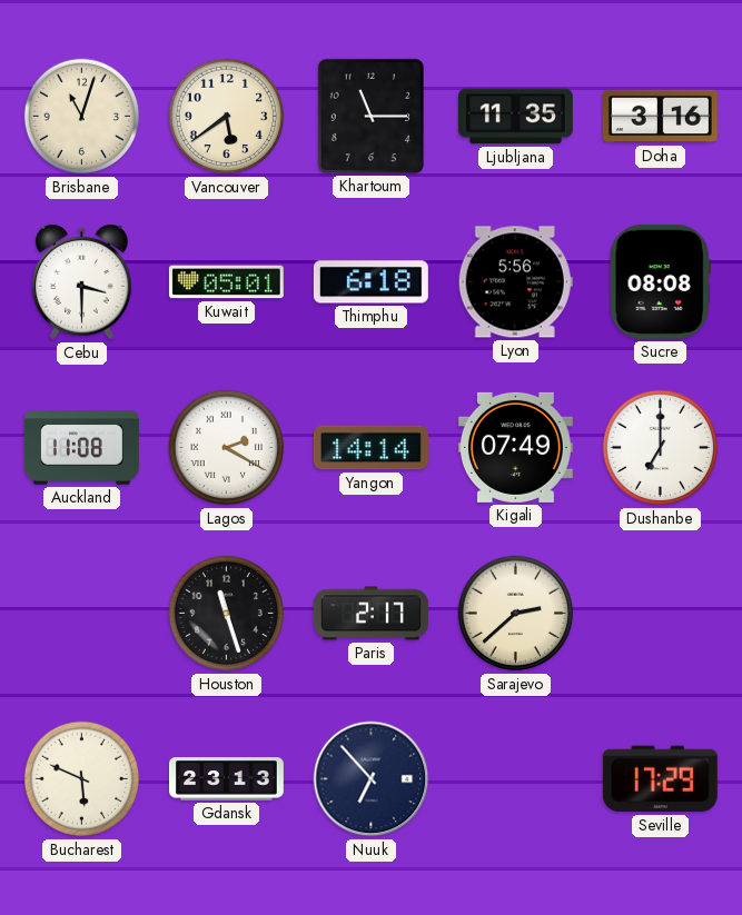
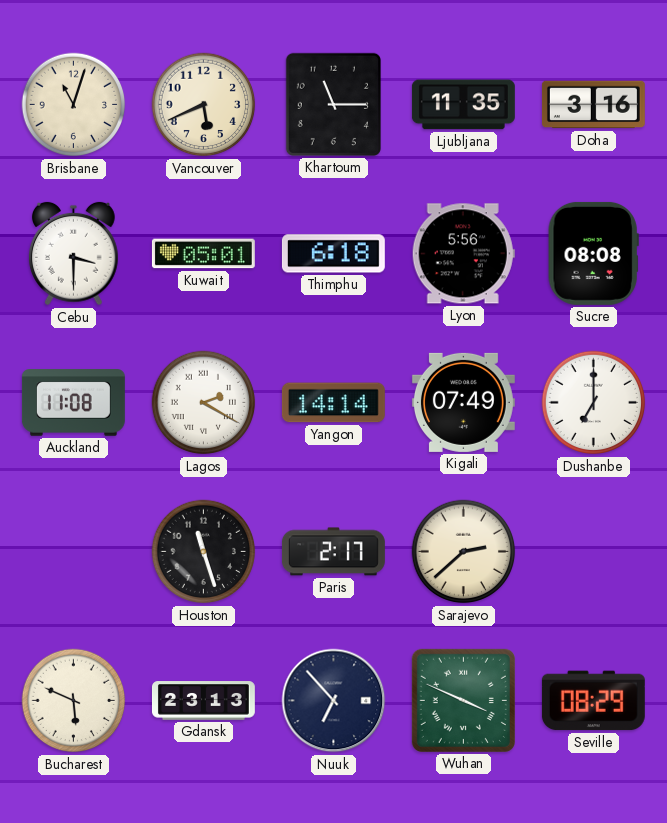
Vancouver: 5:39 -> 5:41 (204, 105)
Wuhan: none -> 3:49 (463, 700)
Seville: 17:29 -> 08:29 (593, 701)
